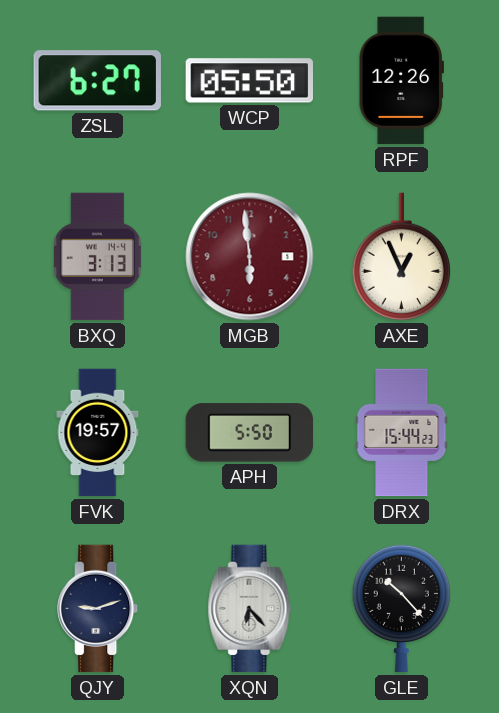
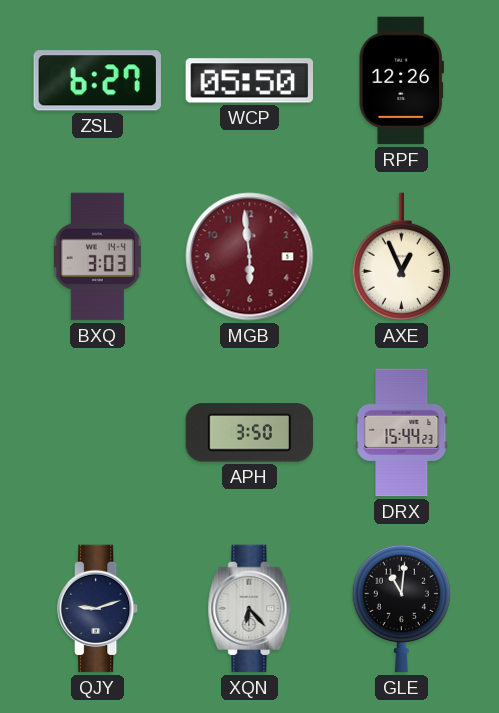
BXQ: 3:13 -> 3:03 (97, 257)
FVK: 19:57 -> none (98, 433)
APH: 5:50 -> 3:50 (250, 433)
GLE: 10:23 -> 11:01 (401, 608)
